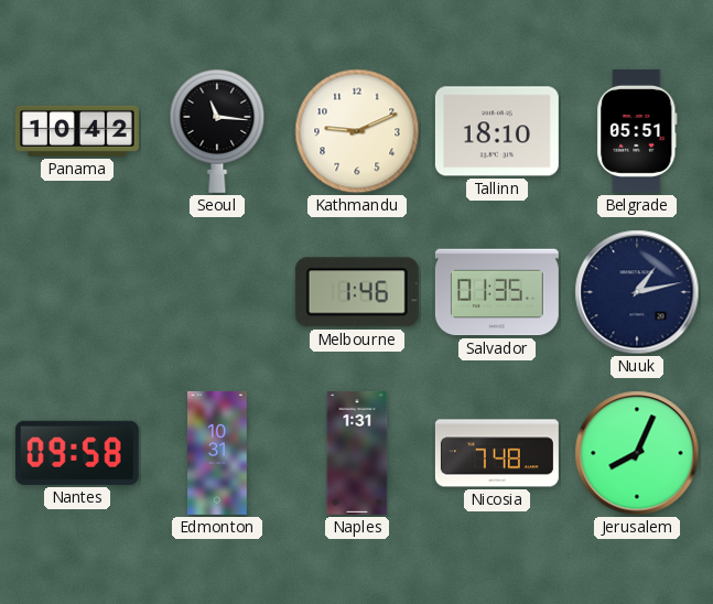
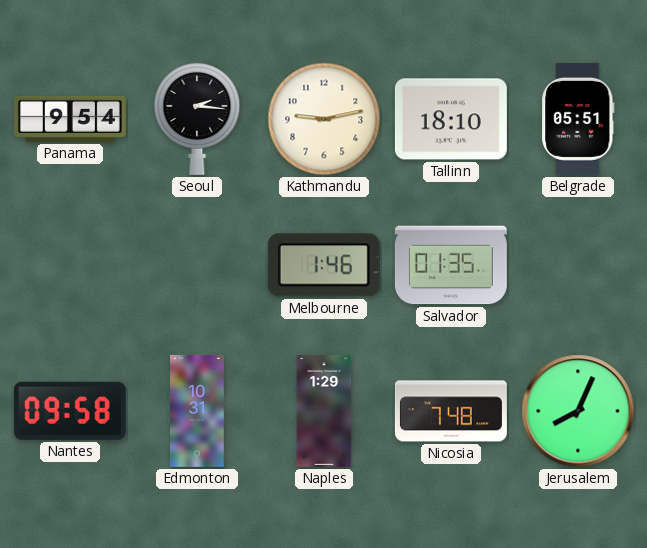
Panama: 10:42 -> 9:54 (70, 119)
Seoul: 11:16 -> 2:16 (197, 118)
Kathmandu: 9:11 -> 9:13 (324, 119)
Nuuk: 1:13 -> none (637, 292)
Naples: 1:31 -> 1:29 (324, 411)
